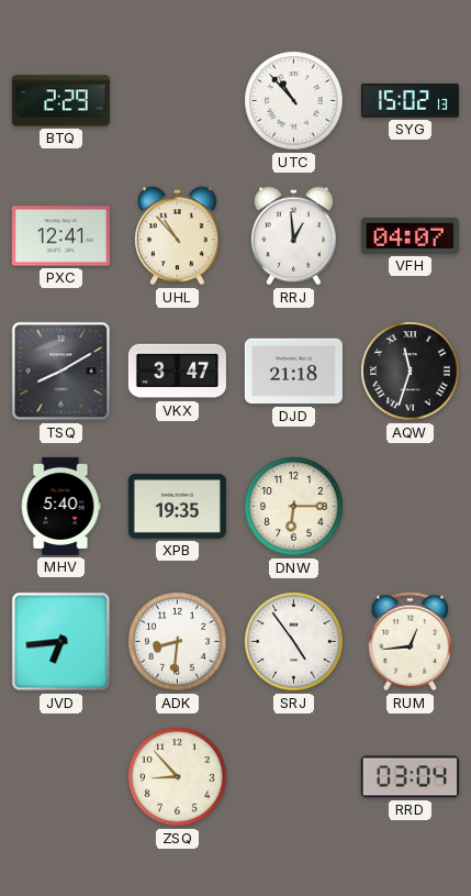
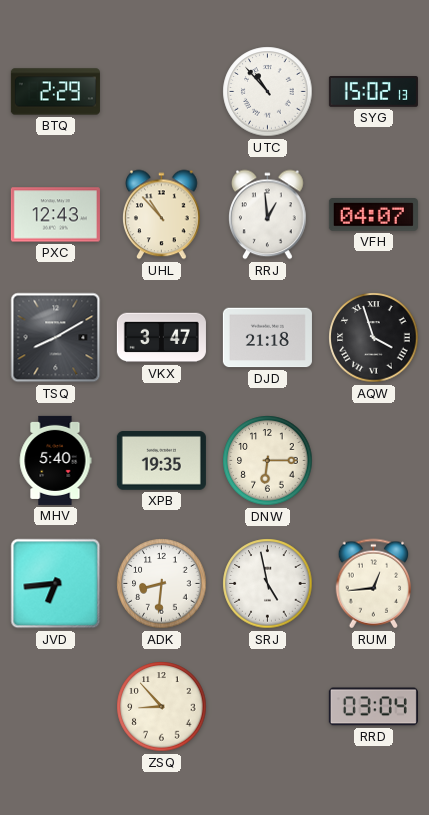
PXC: 12:41 -> 12:43 (55, 215)
AQW: 11:33 -> 3:57 (374, 338)
SRJ: 4:54 -> 4:58 (268, 584)
